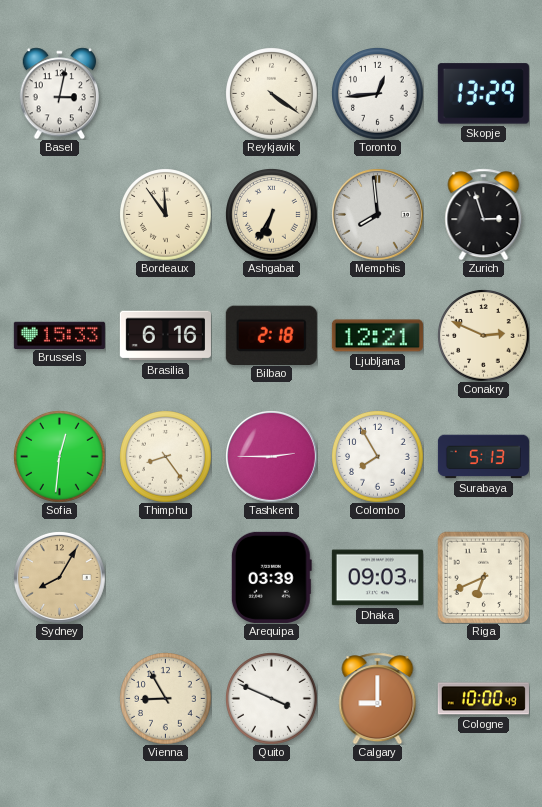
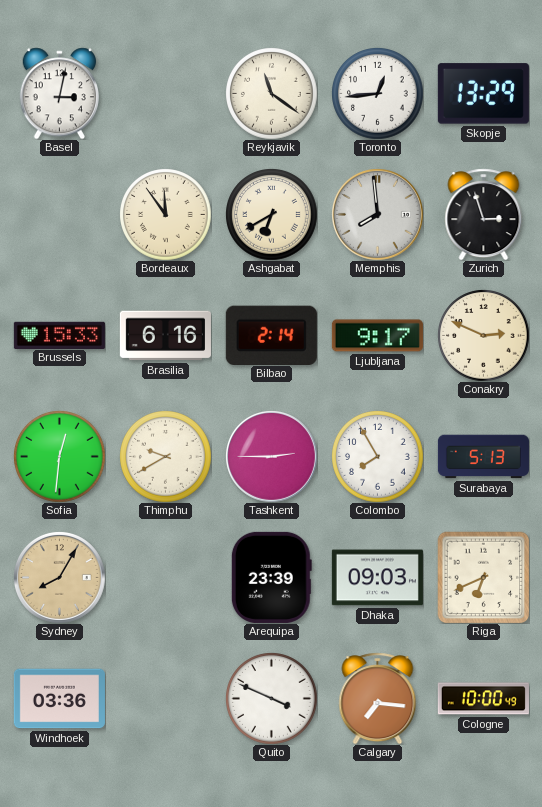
Reykjavik: 4:21 -> 11:21 (272, 94)
Ashgabat: 6:35 -> 6:40 (272, 215)
Bilbao: 2:18 -> 2:14 (271, 335)
Ljubljana: 12:21 -> 9:17 (377, 336)
Thimphu: 8:24 -> 9:40 (166, 457)
Arequipa: 03:39 -> 23:39 (271, 577)
Windhoek: none -> 03:36 (59, 699)
Vienna: 8:55 -> none (166, 699)
Calgary: 9:00 -> 7:16 (378, 698)
